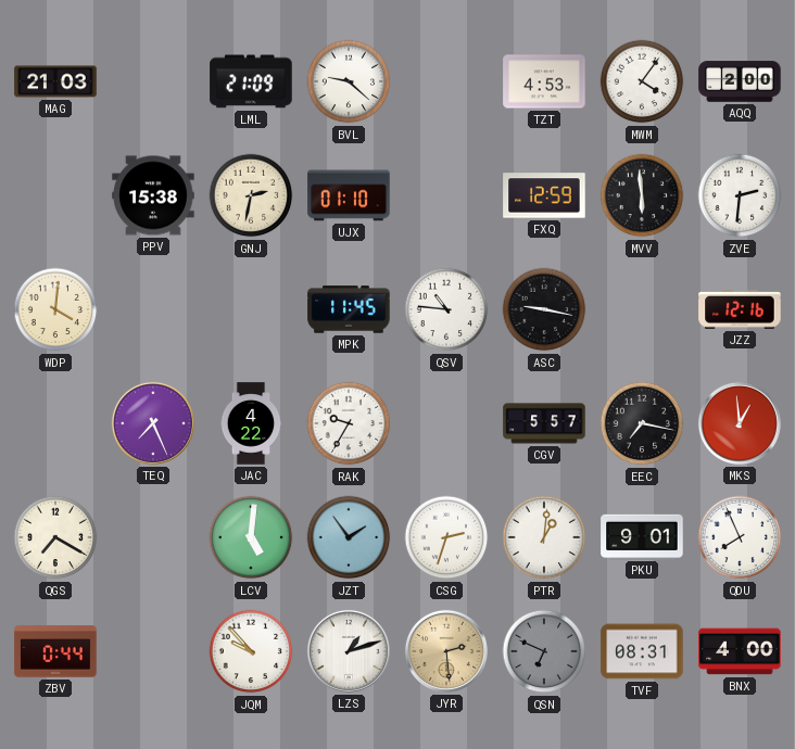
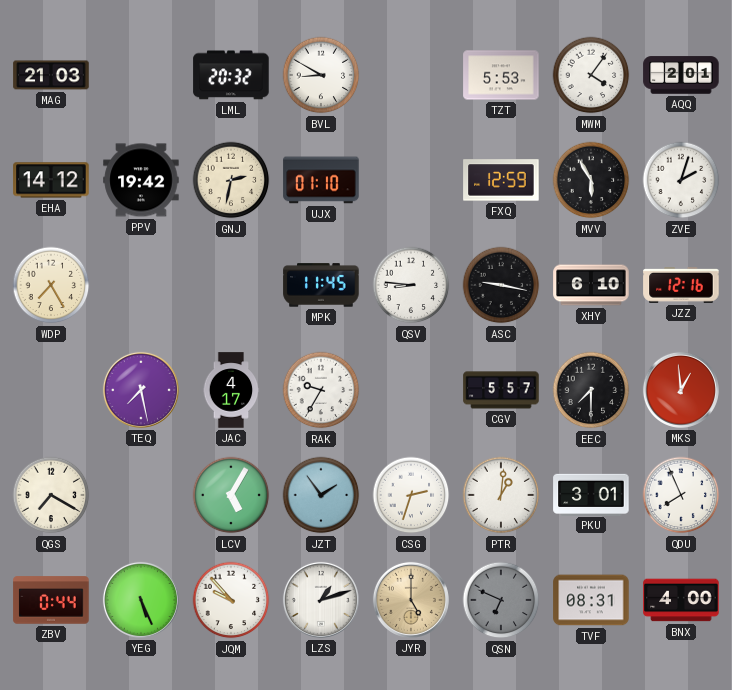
LML: 21:09 -> 20:32 (231, 75)
BVL: 9:22 -> 8:50 (321, 75)
TZT: 4:53 -> 5:53 (501, 75)
AQQ: 2:00 -> 2:01 (681, 75)
EHA: none -> 14:12 (51, 180)
PPV: 15:38 -> 19:42 (141, 180)
MVV: 5:59 -> 5:55 (591, 180)
ZVE: 2:31 -> 2:03 (681, 180)
WDP: 4:01 -> 7:25 (51, 285)
QSV: 10:46 -> 8:46 (411, 285)
XHY: none -> 6:10 (591, 285)
TEQ: 7:26 -> 7:28 (141, 390)
JAC: 4:22 -> 4:17 (231, 390)
EEC: 7:17 -> 7:30 (591, 390)
LCV: 5:01 -> 5:05 (231, 495)
PKU: 9:01 -> 3:01 (591, 494)
YEG: none -> 5:26 (141, 600)
JYR: 2:29 -> 5:00 (411, 600)
